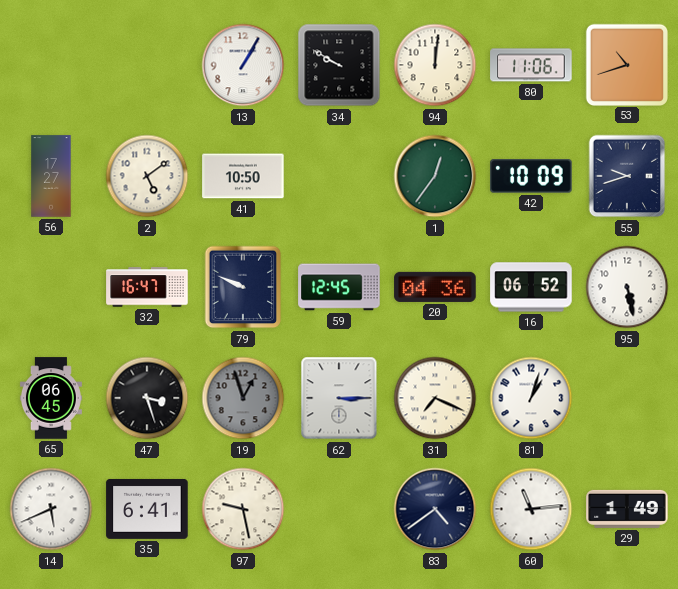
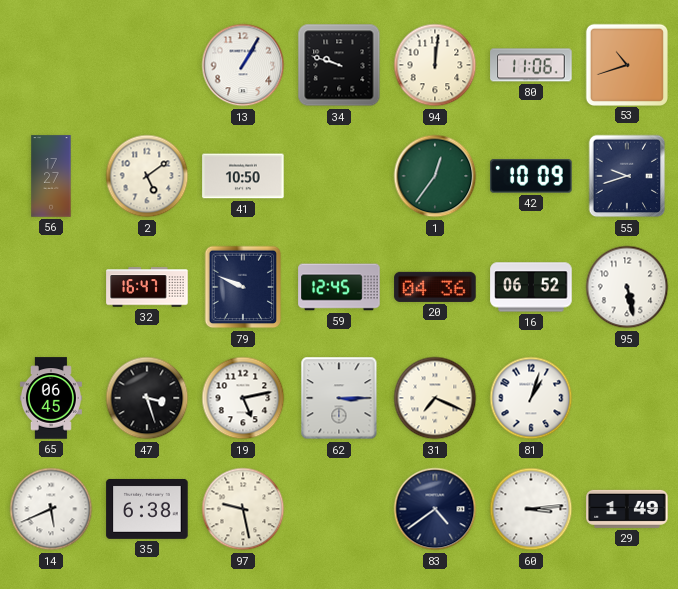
34: 9:50 -> 9:48 (339, 65)
19: 12:57 -> 5:13 (243, 398)
19 dial: grey -> white (243, 398)
35: 6:41 -> 6:38 (147, 509)
60: 11:14 -> 3:14 (531, 509)
